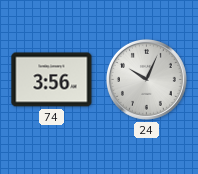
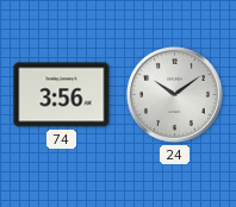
24: 10:04 -> 10:09 (174, 94)
